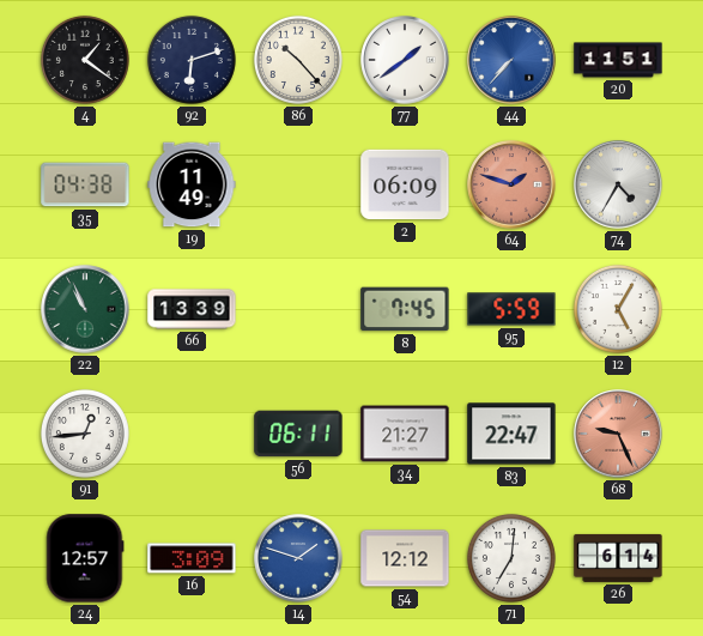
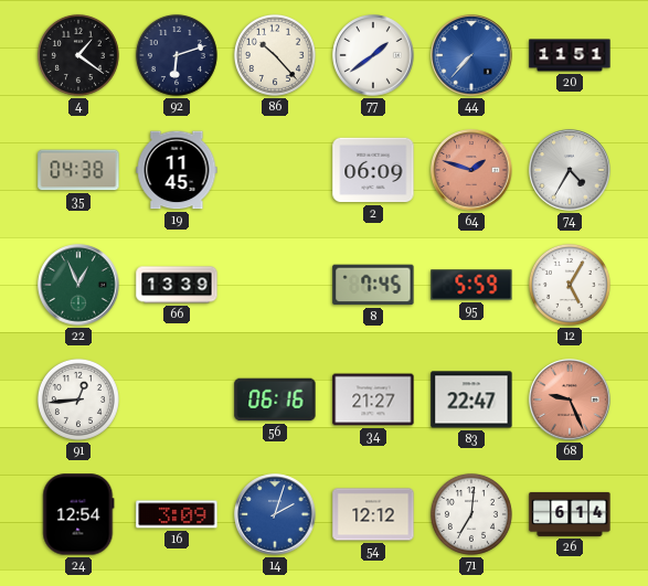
19: 11:49 -> 11:45 (177, 170)
22: 10:56 -> 12:56 (78, 285)
56: 06:11 -> 06:16 (275, 399)
24: 12:57 -> 12:54 (78, 514)
14: 1:48 -> 2:03 (275, 514)
